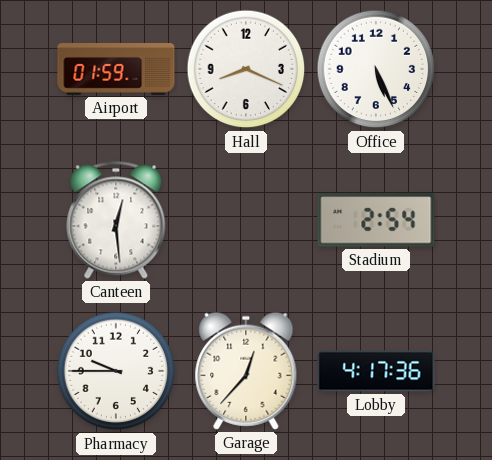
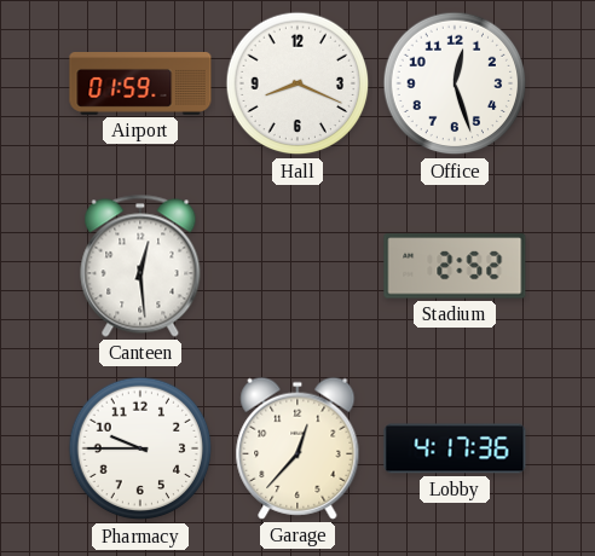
Office: 5:26 -> 12:27 (455, 83)
Stadium: 2:54 -> 2:52 (455, 266)
